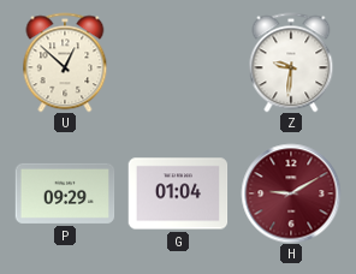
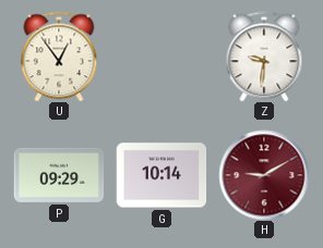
U: 12:52 -> 12:54 (59, 57)
G: 01:04 -> 10:14 (161, 175)
